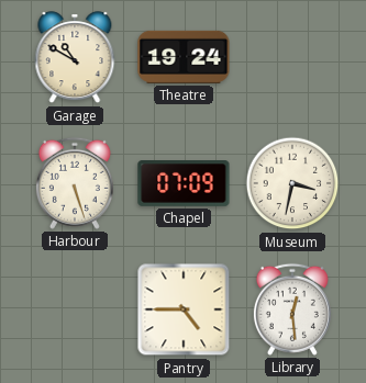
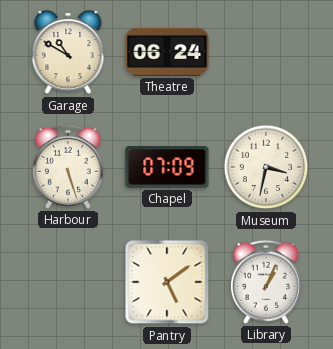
Theatre: 19:24 -> 06:24 (167, 52)
Pantry: 4:45 -> 5:09 (167, 282)
Library: 12:29 -> 1:04 (266, 282)
